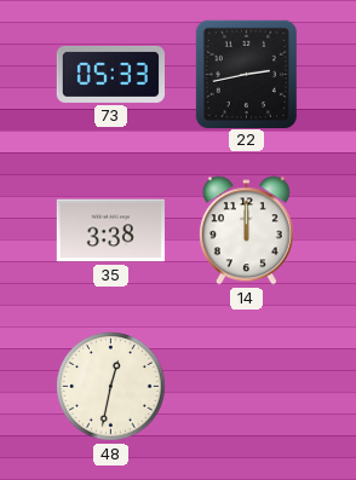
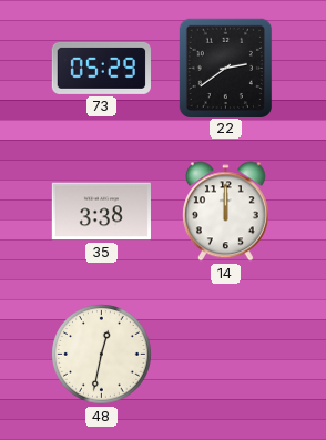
73: 05:33 -> 05:29 (101, 68)
22: 2:43 -> 2:39 (225, 68)
